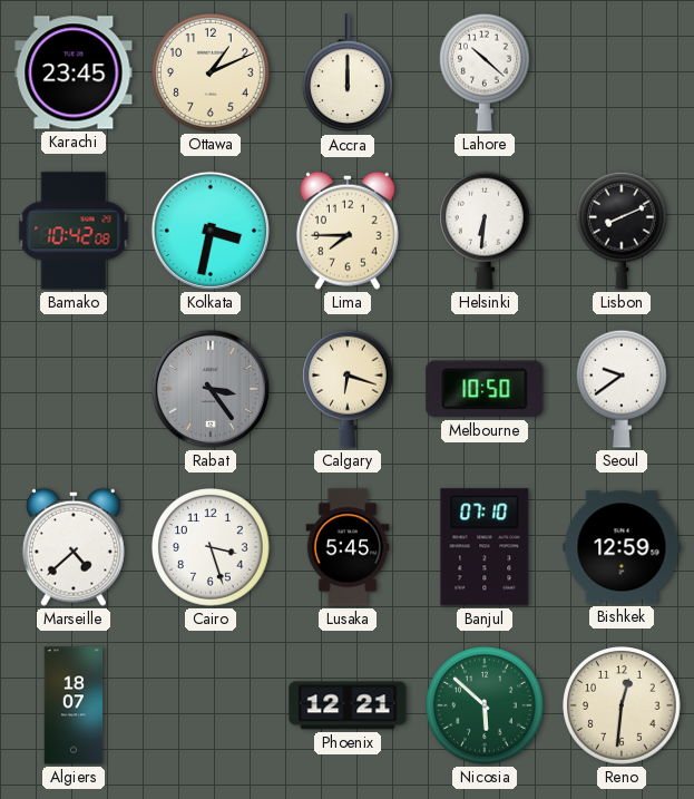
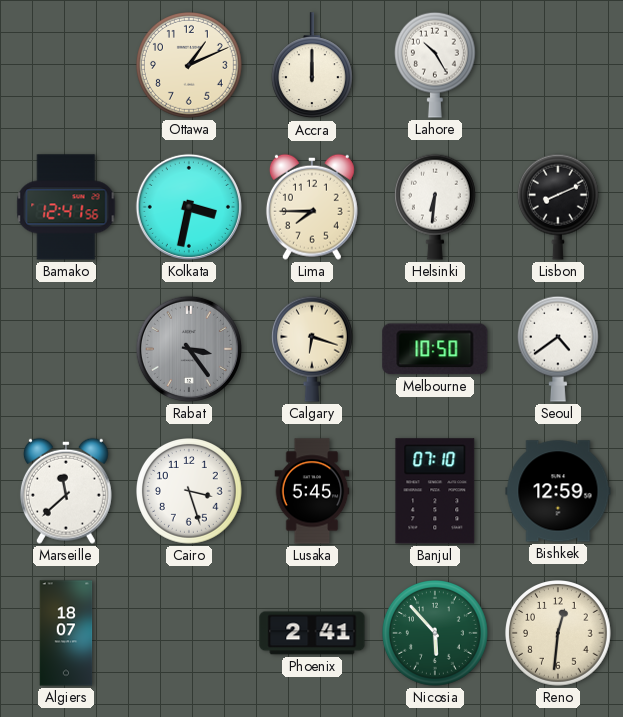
Karachi: 23:45 -> none (74, 72)
Lahore: 10:22 -> 10:25 (435, 65)
Bamako: 10:42 -> 12:41 (66, 207)
Seoul: 9:39 -> 4:39 (558, 349)
Marseille: 4:38 -> 11:38 (66, 491)
Phoenix: 12:21 -> 2:41 (312, 633)
Nicosia: 5:52 -> 5:53 (436, 634)
